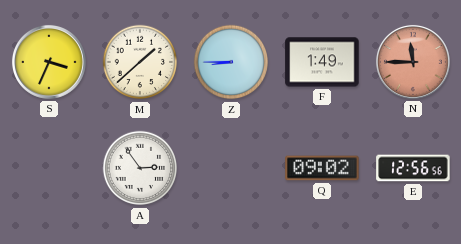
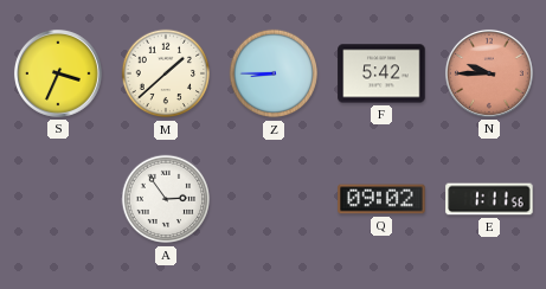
F: 1:49 -> 5:42 (381, 73)
N: 11:45 -> 9:45 (489, 73)
E: 12:56 -> 1:11 (489, 199)
